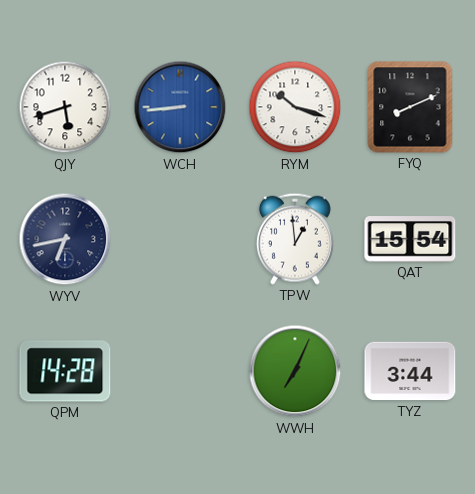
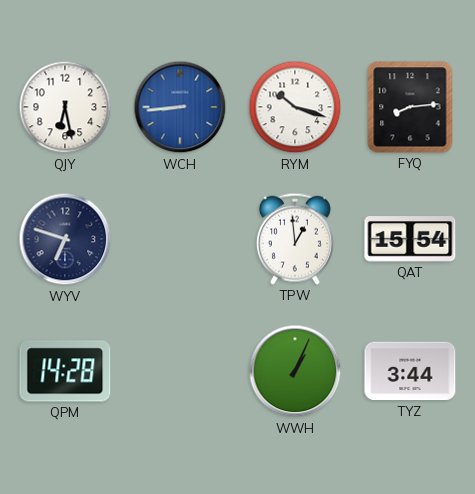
QJY: 5:42 -> 6:28 (65, 107)
FYQ: 8:11 -> 8:14 (410, 107)
WYV: 6:43 -> 6:48 (65, 239)
WWH: 7:04 -> 1:04 (295, 371)
